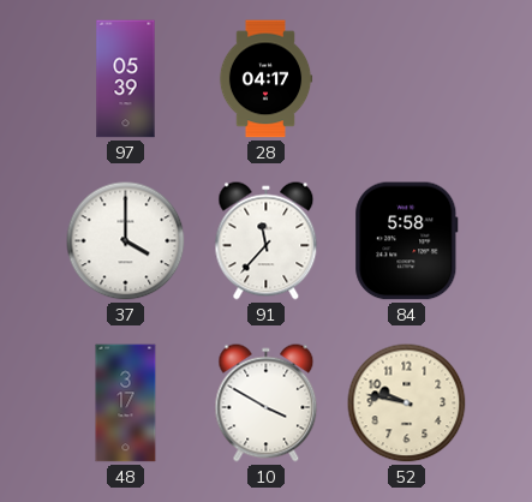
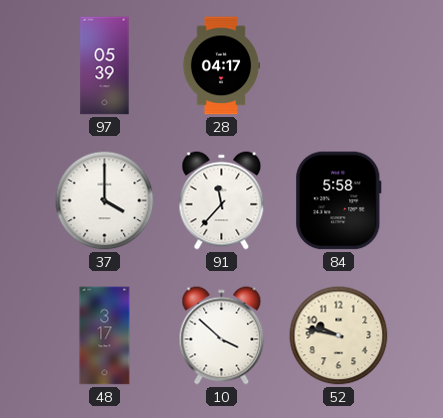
10: 3:50 -> 3:52 (222, 336)
